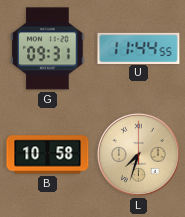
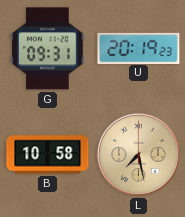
U: 11:44 -> 20:19 (139, 48)
L: 7:33 -> 7:28 (138, 154)
